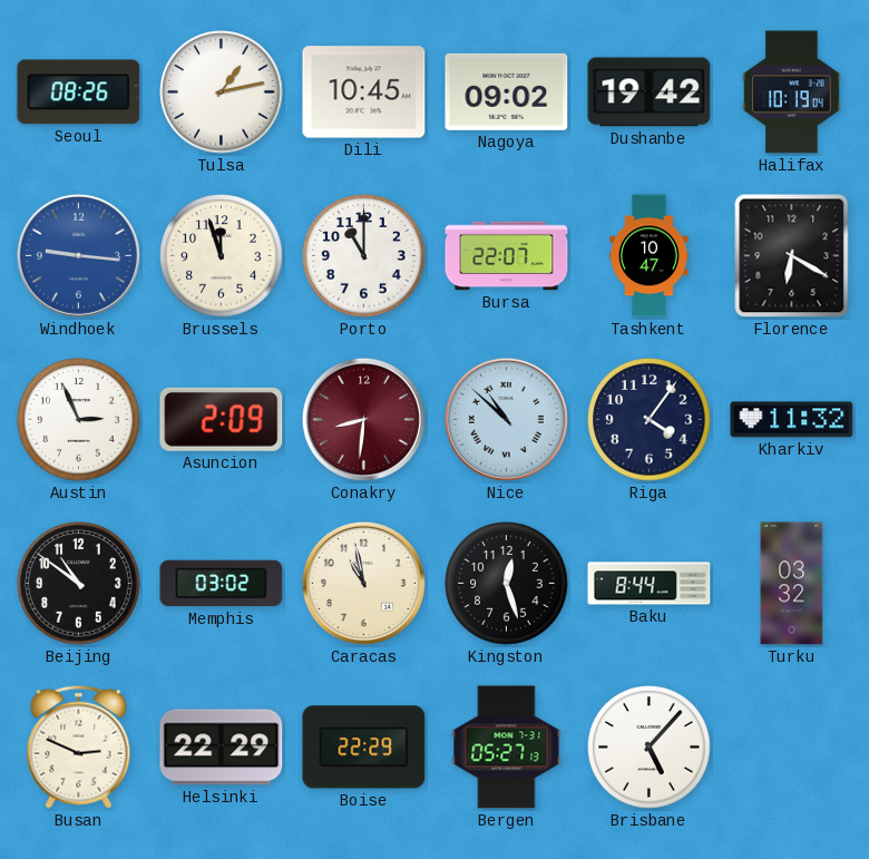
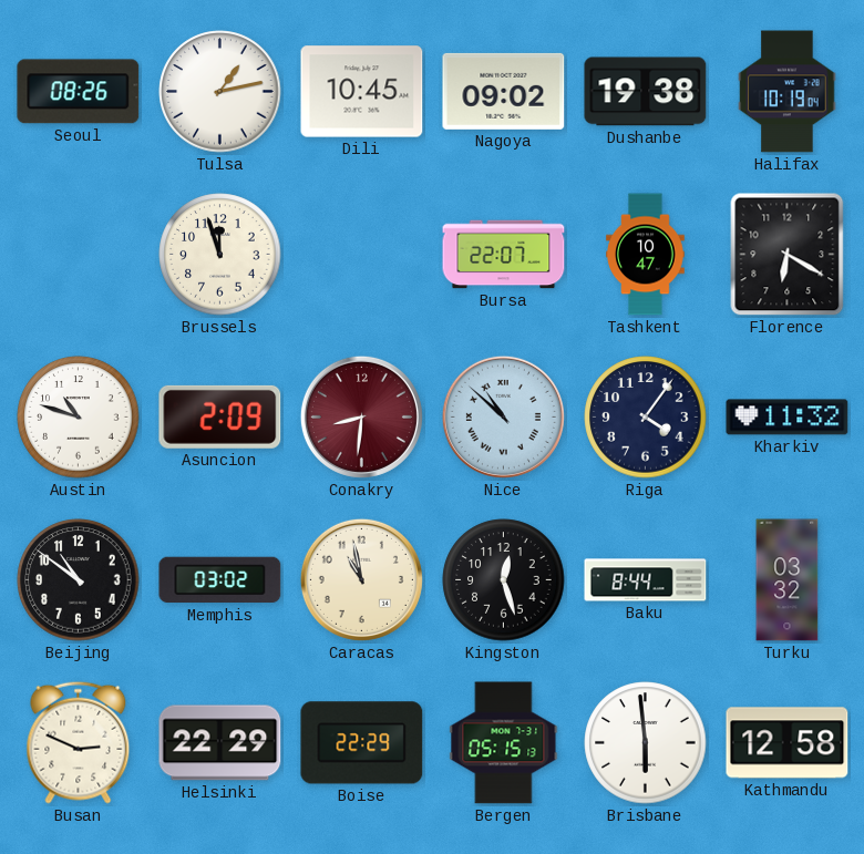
Dushanbe: 19:42 -> 19:38 (646, 92)
Windhoek: 9:16 -> none (78, 255)
Porto: 11:00 -> none (364, 256)
Austin: 2:56 -> 10:48 (79, 418)
Bergen: 05:27 -> 05:15 (504, 743)
Brisbane: 5:07 -> 5:59 (646, 743)
Kathmandu: none -> 12:58 (788, 743)
